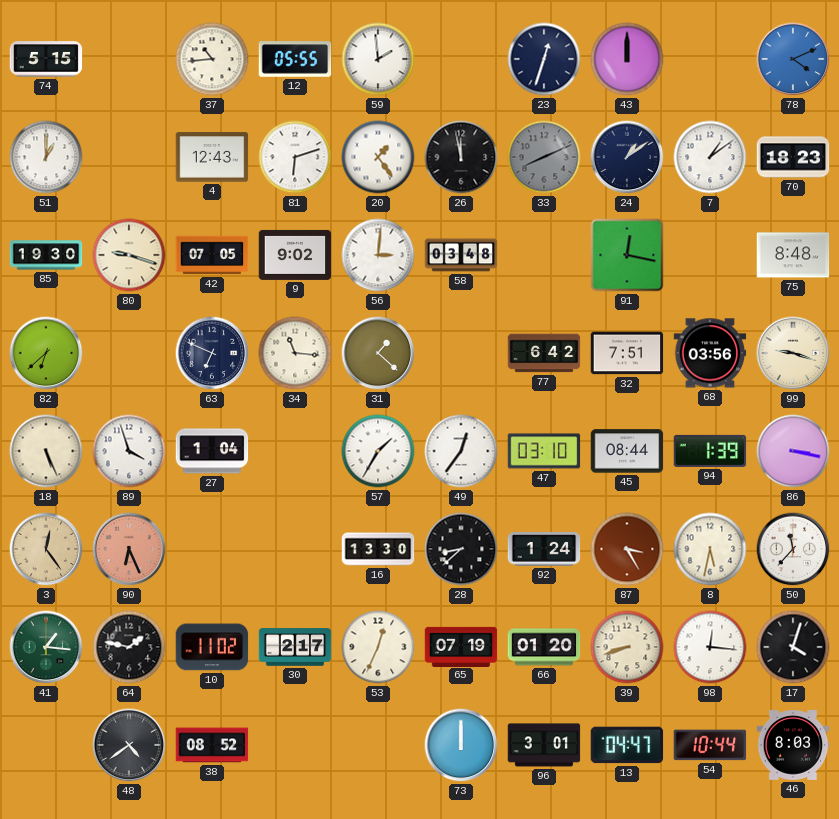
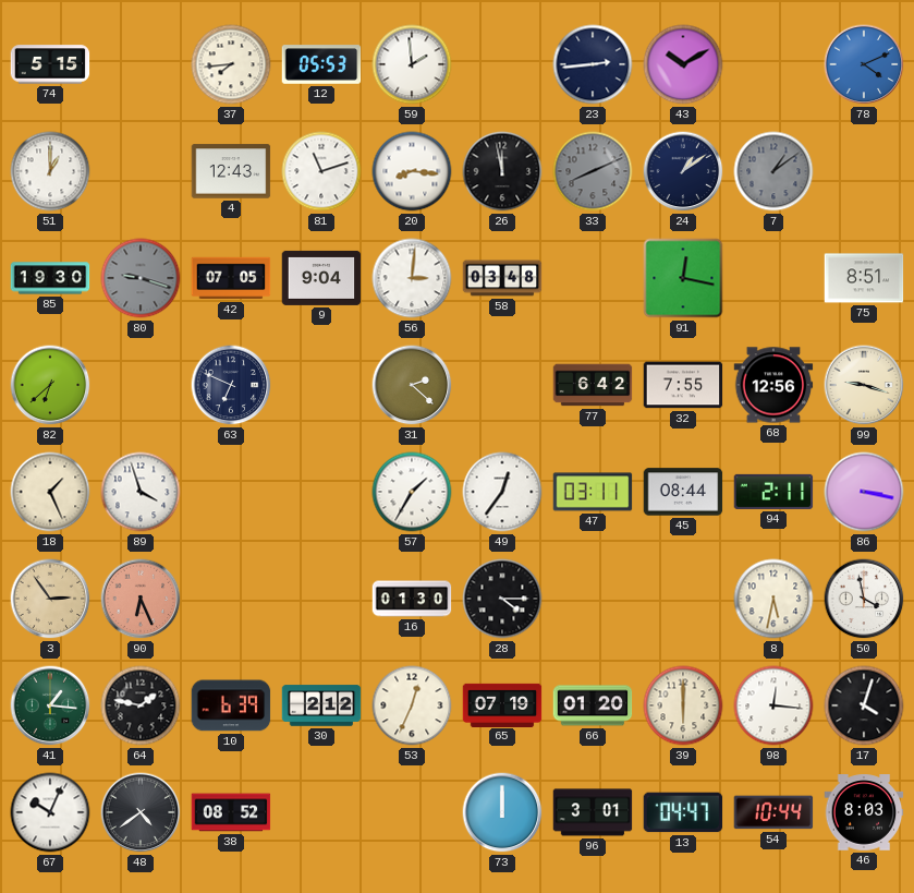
37: 10:44 -> 7:44 (231, 64)
12: 05:55 -> 05:53 (321, 64)
23: 12:33 -> 2:44 (593, 64)
43: 12:00 -> 10:10 (683, 64)
81: 6:12 -> 11:12 (321, 171)
20: 1:24 -> 8:16 (412, 171)
7 dial: white -> grey (773, 171)
70: 18:23 -> none (793, 157)
80 dial: cream -> grey (141, 278)
9: 9:02 -> 9:04 (321, 278)
75: 8:48 -> 8:51 (864, 278)
34: 11:16 -> none (295, 353)
31: 1:22 -> 2:22 (412, 385)
32: 7:51 -> 7:55 (683, 385)
68: 03:56 -> 12:56 (773, 385)
18: 5:26 -> 1:26 (50, 492)
27: 1:04 -> none (212, 451)
47: 03:10 -> 03:11 (593, 492)
94: 1:39 -> 2:11 (773, 492)
3: 12:24 -> 2:54 (50, 599)
16: 13:30 -> 01:30 (412, 599)
28: 8:38 -> 4:15 (502, 599)
92: 1:24 -> none (544, 549)
87: 3:25 -> none (627, 549)
50: 11:37 -> 3:58 (864, 599)
10: 11:02 -> 6:39 (231, 705)
30: 2:17 -> 2:12 (321, 705)
39: 8:42 -> 6:00 (683, 705)
67: none -> 10:04 (50, 812)
